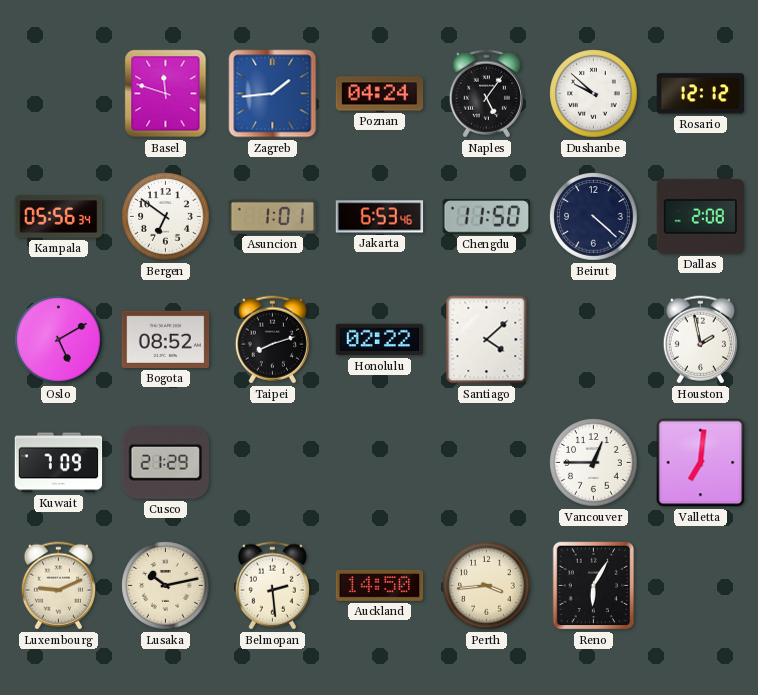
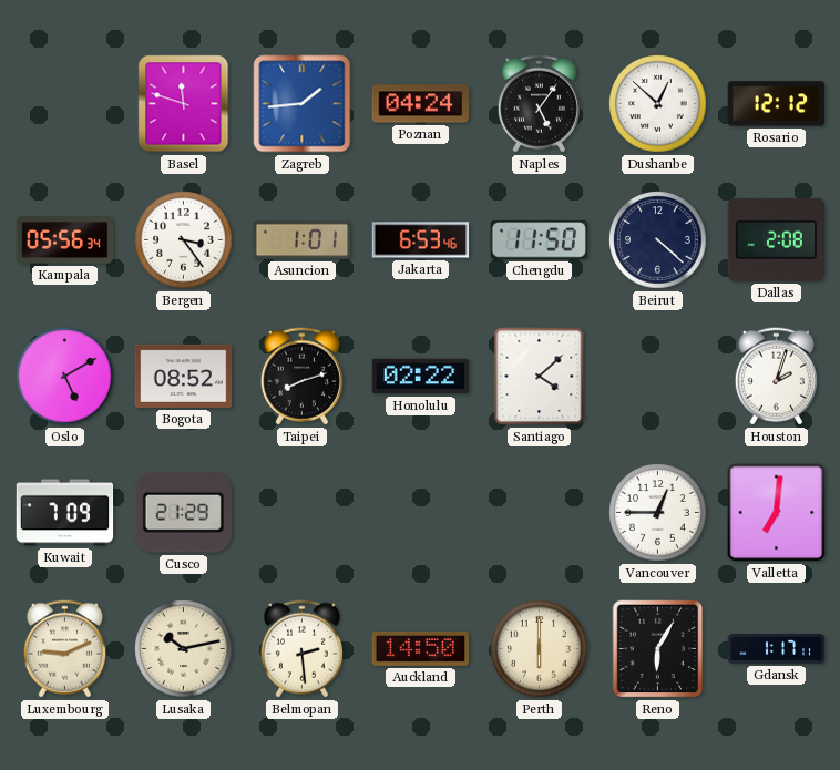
Dushanbe: 9:52 -> 12:52 (658, 104)
Bergen: 6:51 -> 3:24 (184, 240)
Houston: 1:58 -> 2:03 (776, 377)
Perth: 3:44 -> 6:00 (540, 649)
Gdansk: none -> 1:17 (777, 649)
